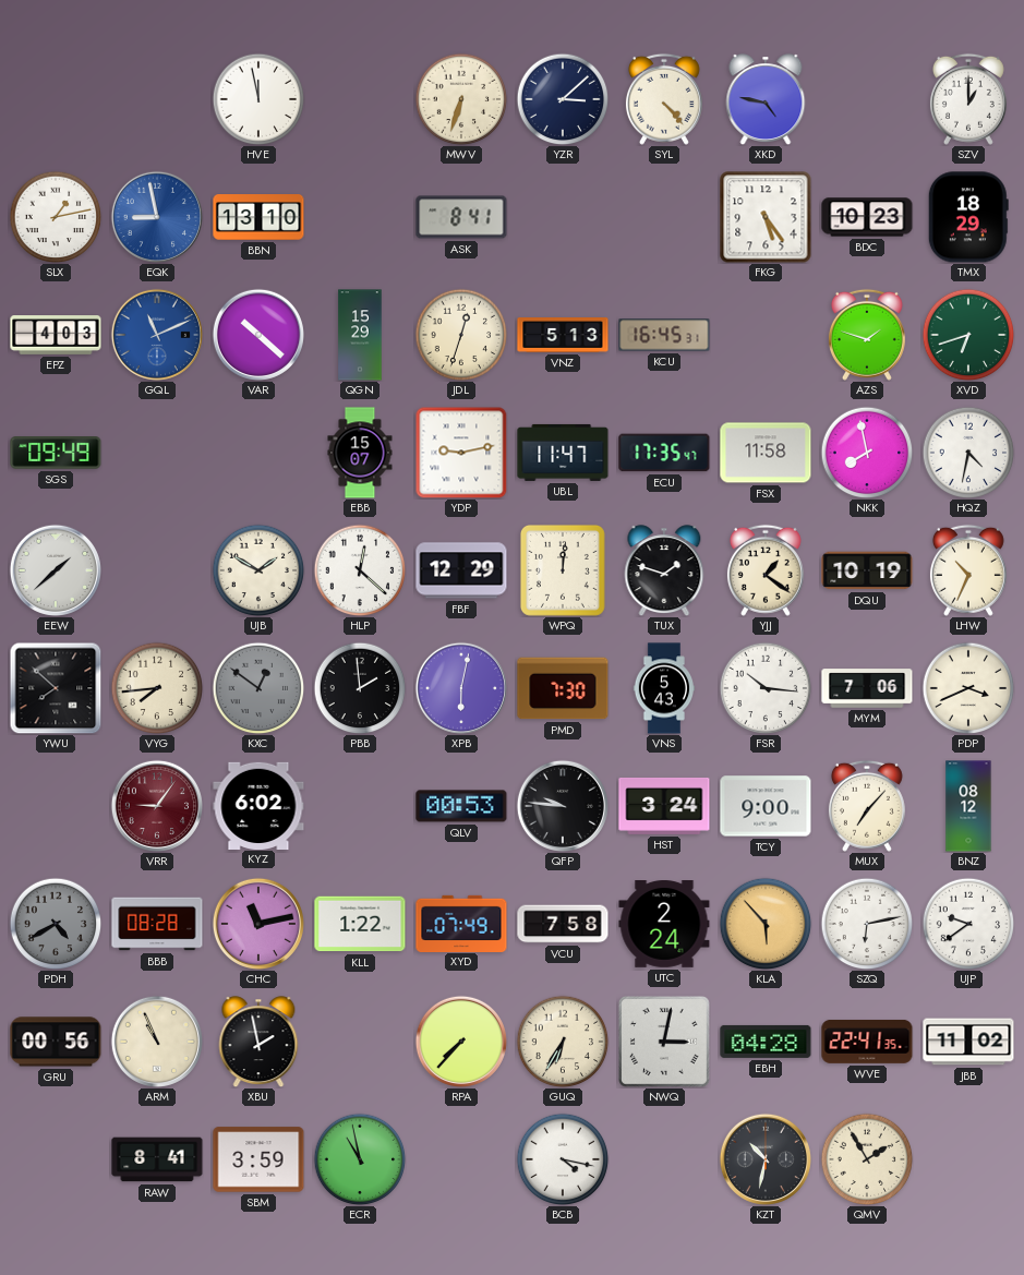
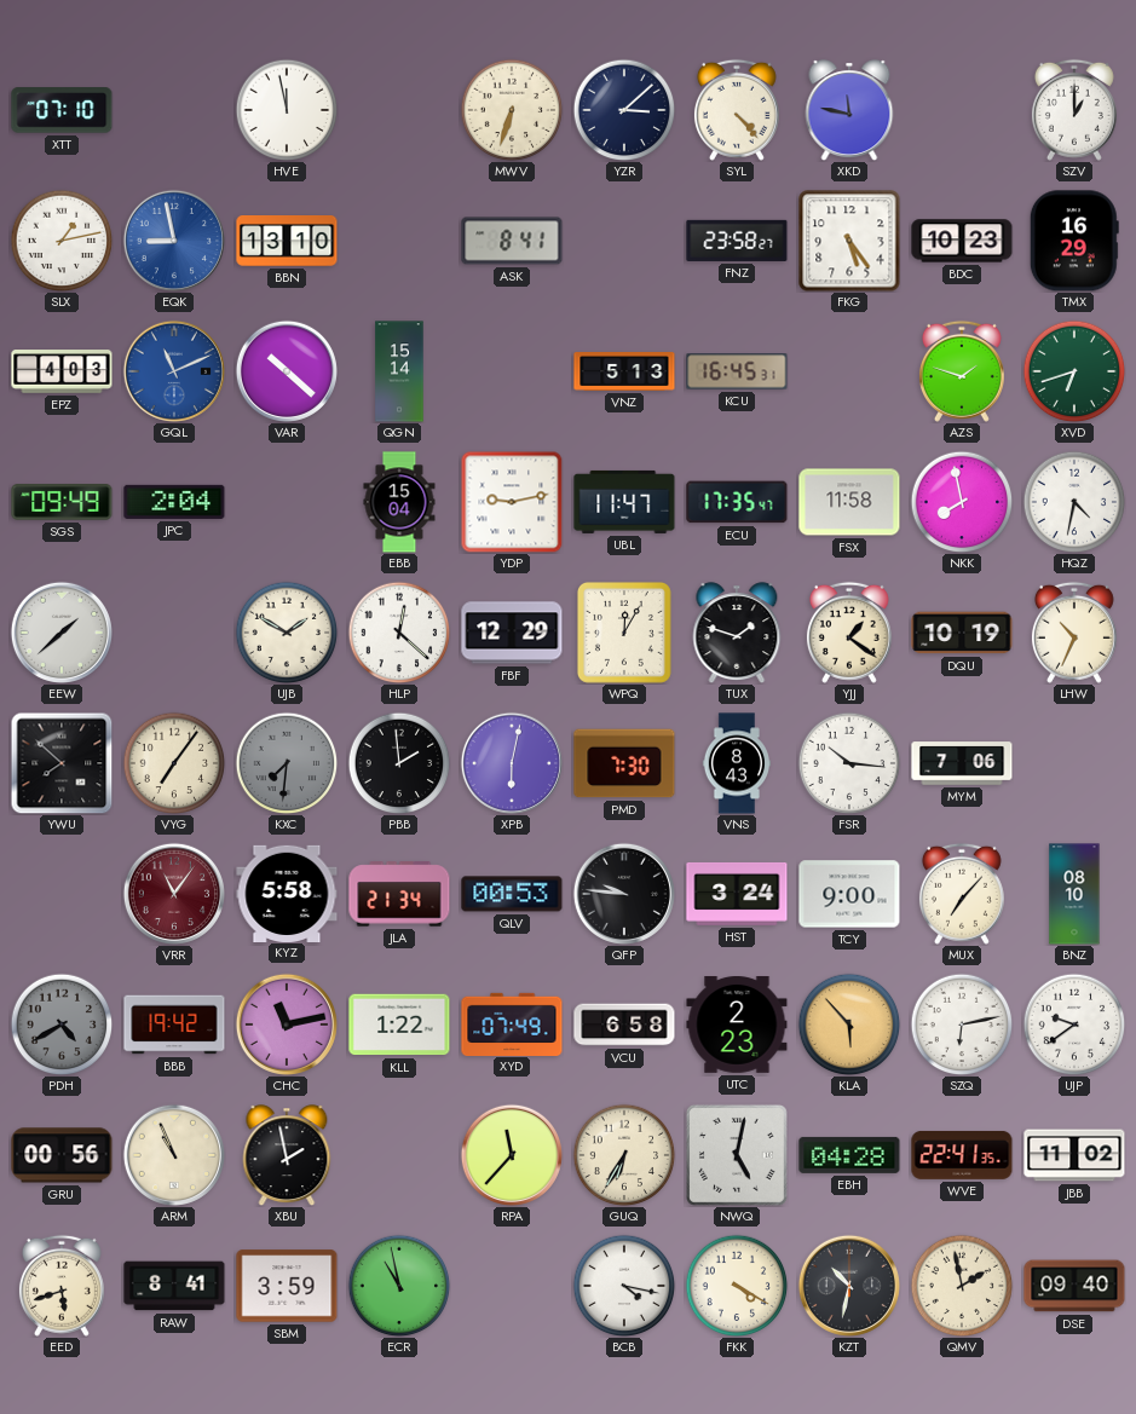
XTT: none -> 07:10 (62, 110)
XKD: 4:47 -> 11:47 (849, 110)
FNZ: none -> 23:58 (737, 241)
TMX: 18:29 -> 16:29 (1074, 241)
QGN: 15:29 -> 15:14 (399, 371)
JDL: 12:33 -> none (461, 335)
JPC: none -> 2:04 (174, 502)
EBB: 15:07 -> 15:04 (399, 502)
WPQ: 12:01 -> 12:05 (624, 634)
VYG: 7:44 -> 7:06 (174, 763)
KXC: 12:51 -> 7:31 (287, 763)
VNS: 5:43 -> 8:43 (736, 763)
PDP: 3:41 -> none (968, 688)
VRR: 9:06 -> 11:06 (174, 894)
KYZ: 6:02 -> 5:58 (287, 893)
JLA: none -> 21:34 (399, 894)
BNZ: 08:12 -> 08:10 (1074, 894)
BBB: 08:28 -> 19:42 (174, 1025)
VCU: 7:58 -> 6:58 (624, 1025)
UTC: 2:24 -> 2:23 (737, 1026)
RPA: 7:37 -> 11:37 (512, 1155)
NWQ: 3:02 -> 5:02 (737, 1155)
EED: none -> 5:42 (62, 1286)
FKK: none -> 4:20 (737, 1286)
QMV: 1:55 -> 1:58 (962, 1286)
DSE: none -> 09:40 (1074, 1286)
